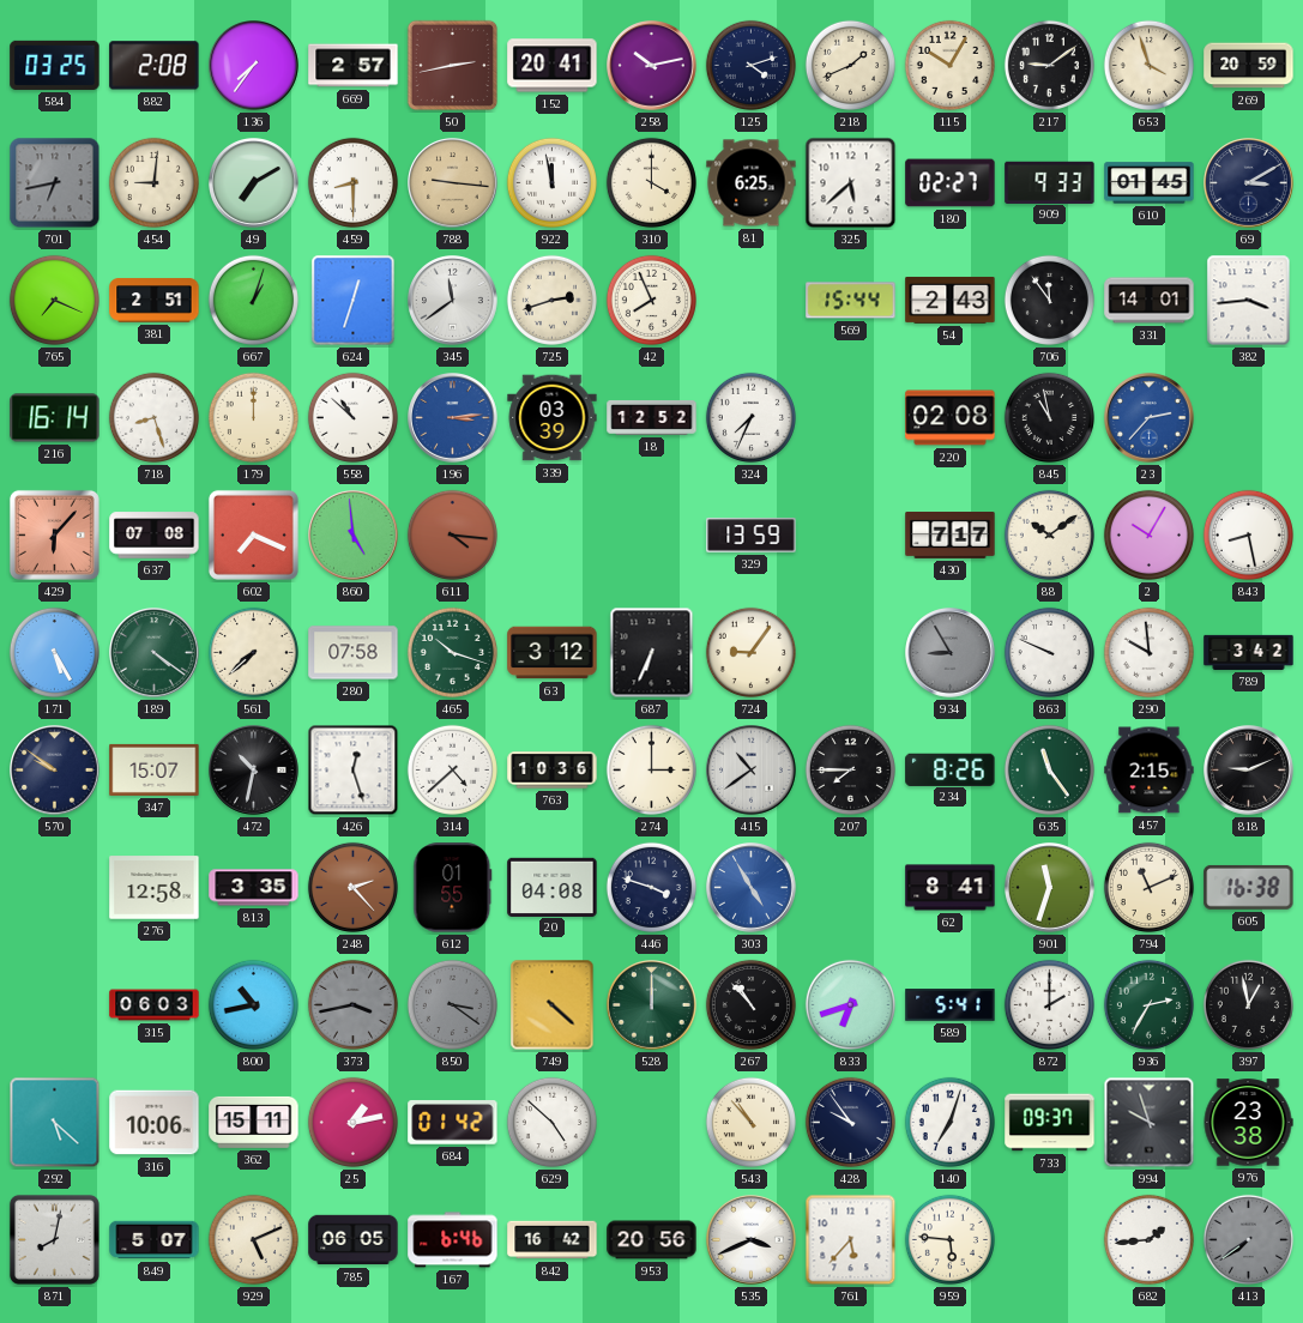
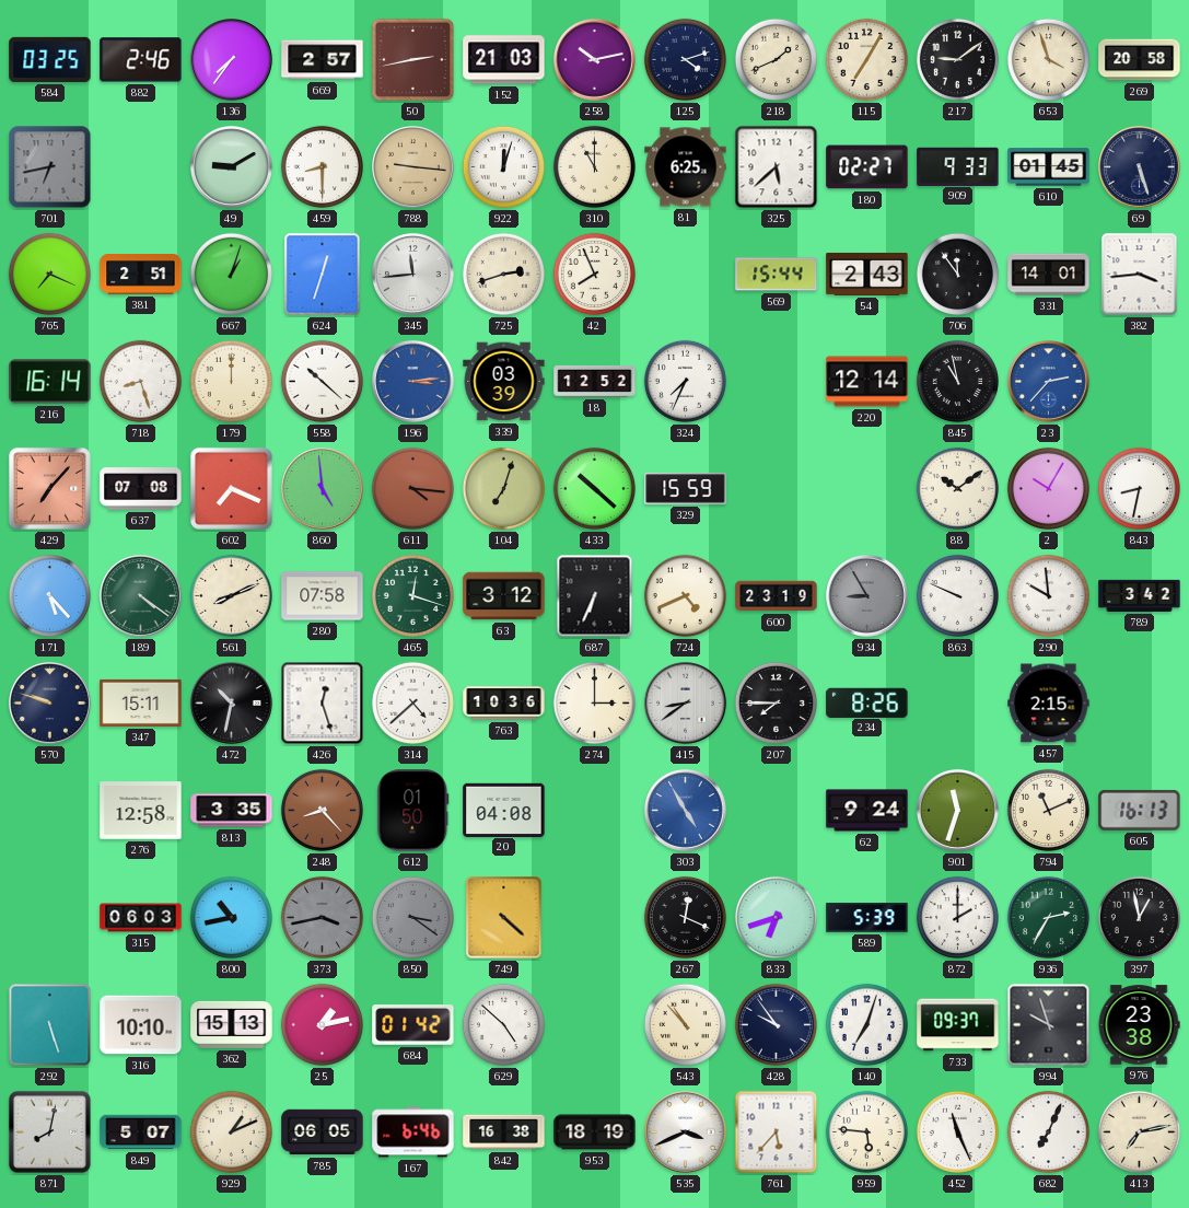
882: 2:08 -> 2:46 (141, 60)
152: 20:41 -> 21:03 (504, 60)
115: 10:05 -> 7:05 (866, 59)
269: 20:59 -> 20:58 (1140, 60)
454: 9:01 -> none (153, 182)
49: 7:10 -> 9:10 (232, 167)
922: 11:58 -> 12:03 (503, 166)
310: 4:00 -> 11:00 (594, 166)
69: 3:10 -> 5:27 (1140, 167)
345: 11:39 -> 11:44 (413, 275)
558: 10:52 -> 10:22 (322, 381)
220: 02:08 -> 12:14 (867, 382)
429: 6:07 -> 7:07 (49, 488)
104: none -> 7:03 (503, 488)
433: none -> 10:22 (594, 488)
329: 13:59 -> 15:59 (686, 489)
430: 7:17 -> none (951, 536)
843: 8:28 -> 8:32 (1139, 488)
171: 5:25 -> 5:23 (49, 595)
561: 7:38 -> 8:11 (231, 595)
465: 10:18 -> 12:18 (412, 595)
724: 9:06 -> 4:41 (685, 595)
600: none -> 23:19 (777, 596)
570: 9:51 -> 9:48 (50, 704)
347: 15:07 -> 15:11 (141, 702)
415: 10:39 -> 8:39 (686, 704)
635: 11:24 -> none (1049, 769)
818: 9:11 -> none (1249, 771)
248: 2:23 -> 8:23 (322, 810)
612: 01:55 -> 01:50 (413, 811)
446: 3:48 -> none (651, 887)
62: 8:41 -> 9:24 (867, 811)
605: 16:38 -> 16:13 (1140, 810)
528: 12:00 -> none (652, 1005)
267: 10:53 -> 12:19 (685, 917)
589: 5:41 -> 5:39 (867, 918)
292: 5:22 -> 5:27 (50, 1025)
316: 10:06 -> 10:10 (141, 1025)
362: 15:11 -> 15:13 (232, 1024)
929: 5:11 -> 1:11 (231, 1131)
842: 16:42 -> 16:38 (504, 1132)
953: 20:56 -> 18:19 (595, 1132)
452: none -> 11:26 (957, 1131)
682: 1:44 -> 7:04 (1048, 1131)
413: 7:39 -> 7:13 (1139, 1131)
413 dial: grey -> cream (1139, 1131)
